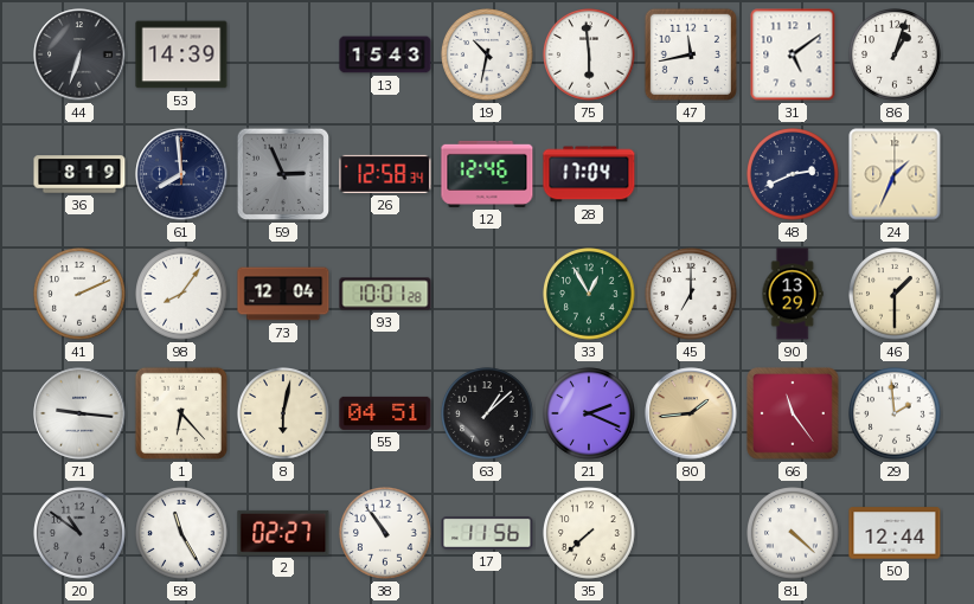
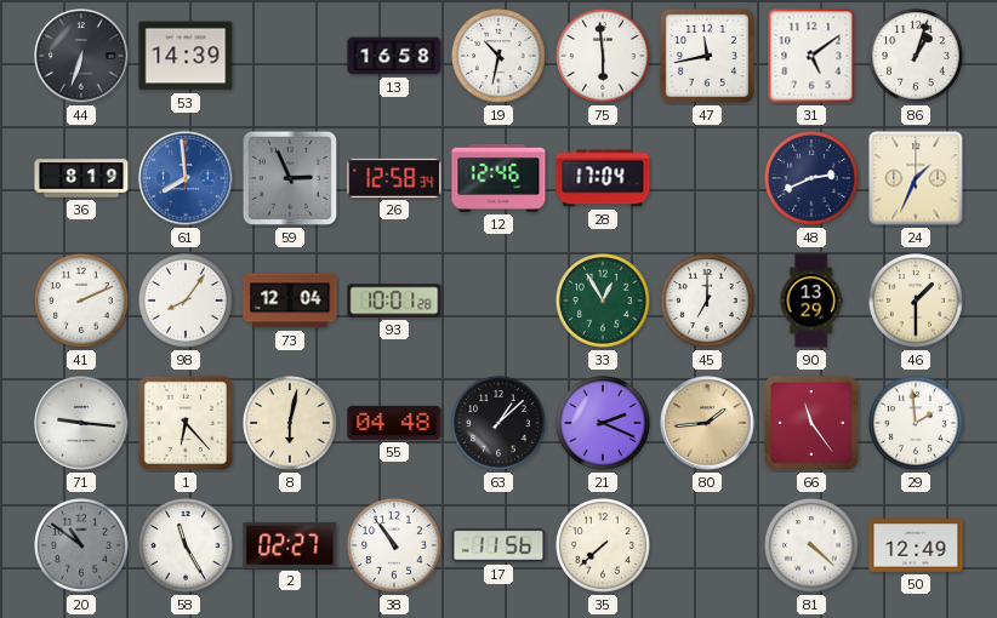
13: 15:43 -> 16:58 (394, 56)
61 dial: navy -> blue (186, 178)
55: 04:51 -> 04:48 (394, 423)
50: 12:44 -> 12:49 (916, 545)
